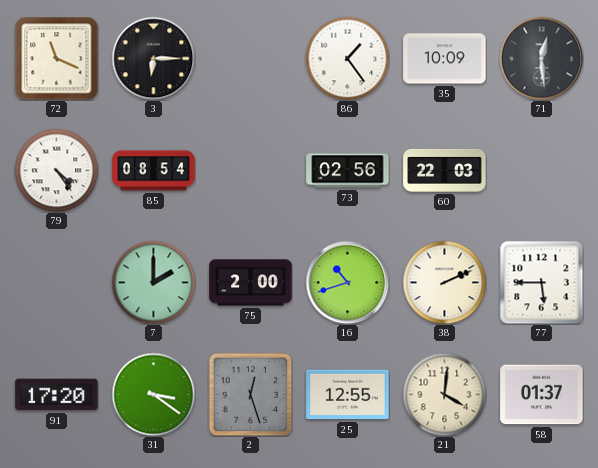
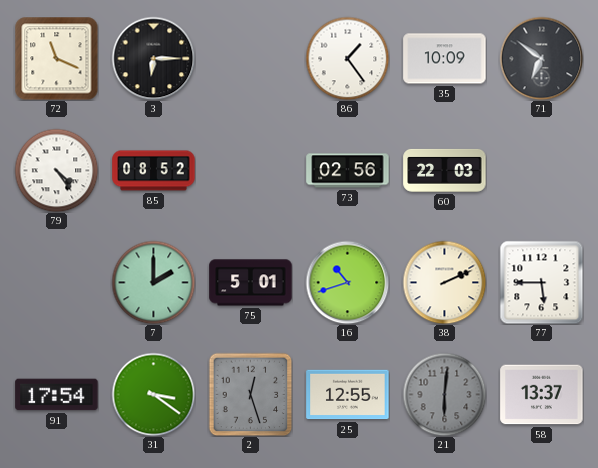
71: 12:29 -> 6:51 (541, 58)
85: 08:54 -> 08:52 (154, 171)
75: 2:00 -> 5:01 (251, 283)
91: 17:20 -> 17:54 (57, 395)
21: 4:01 -> 6:01 (444, 394)
21 dial: cream -> grey (444, 394)
58: 01:37 -> 13:37 (542, 395)
